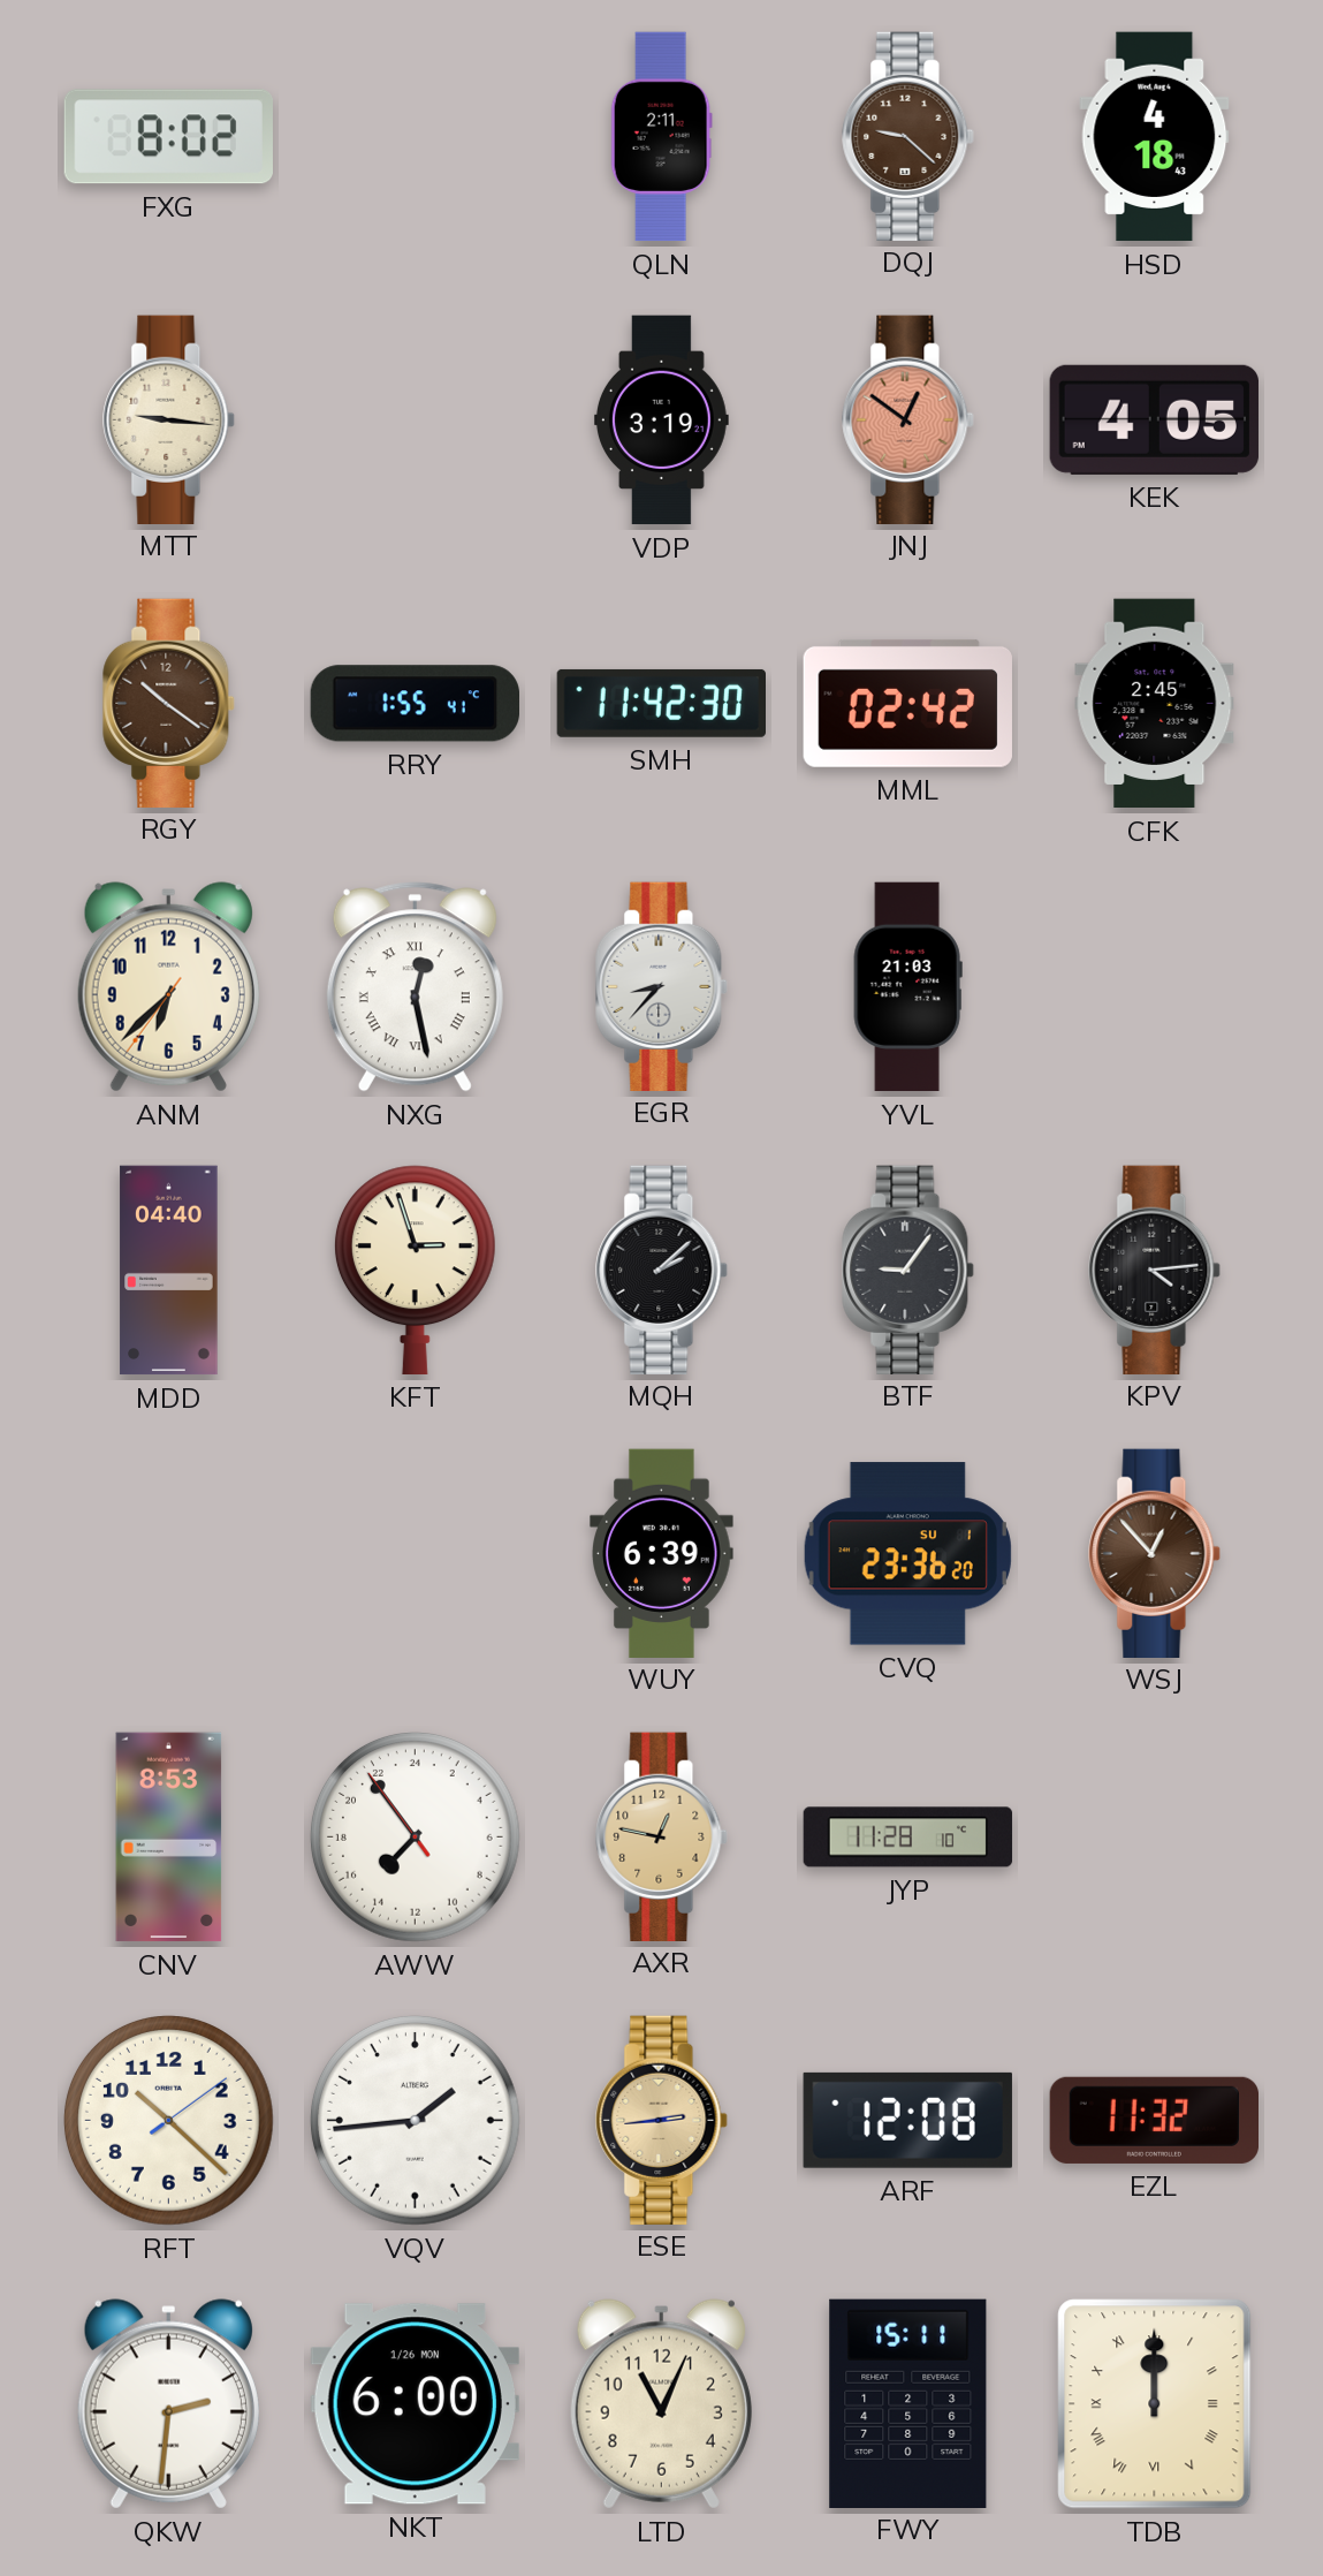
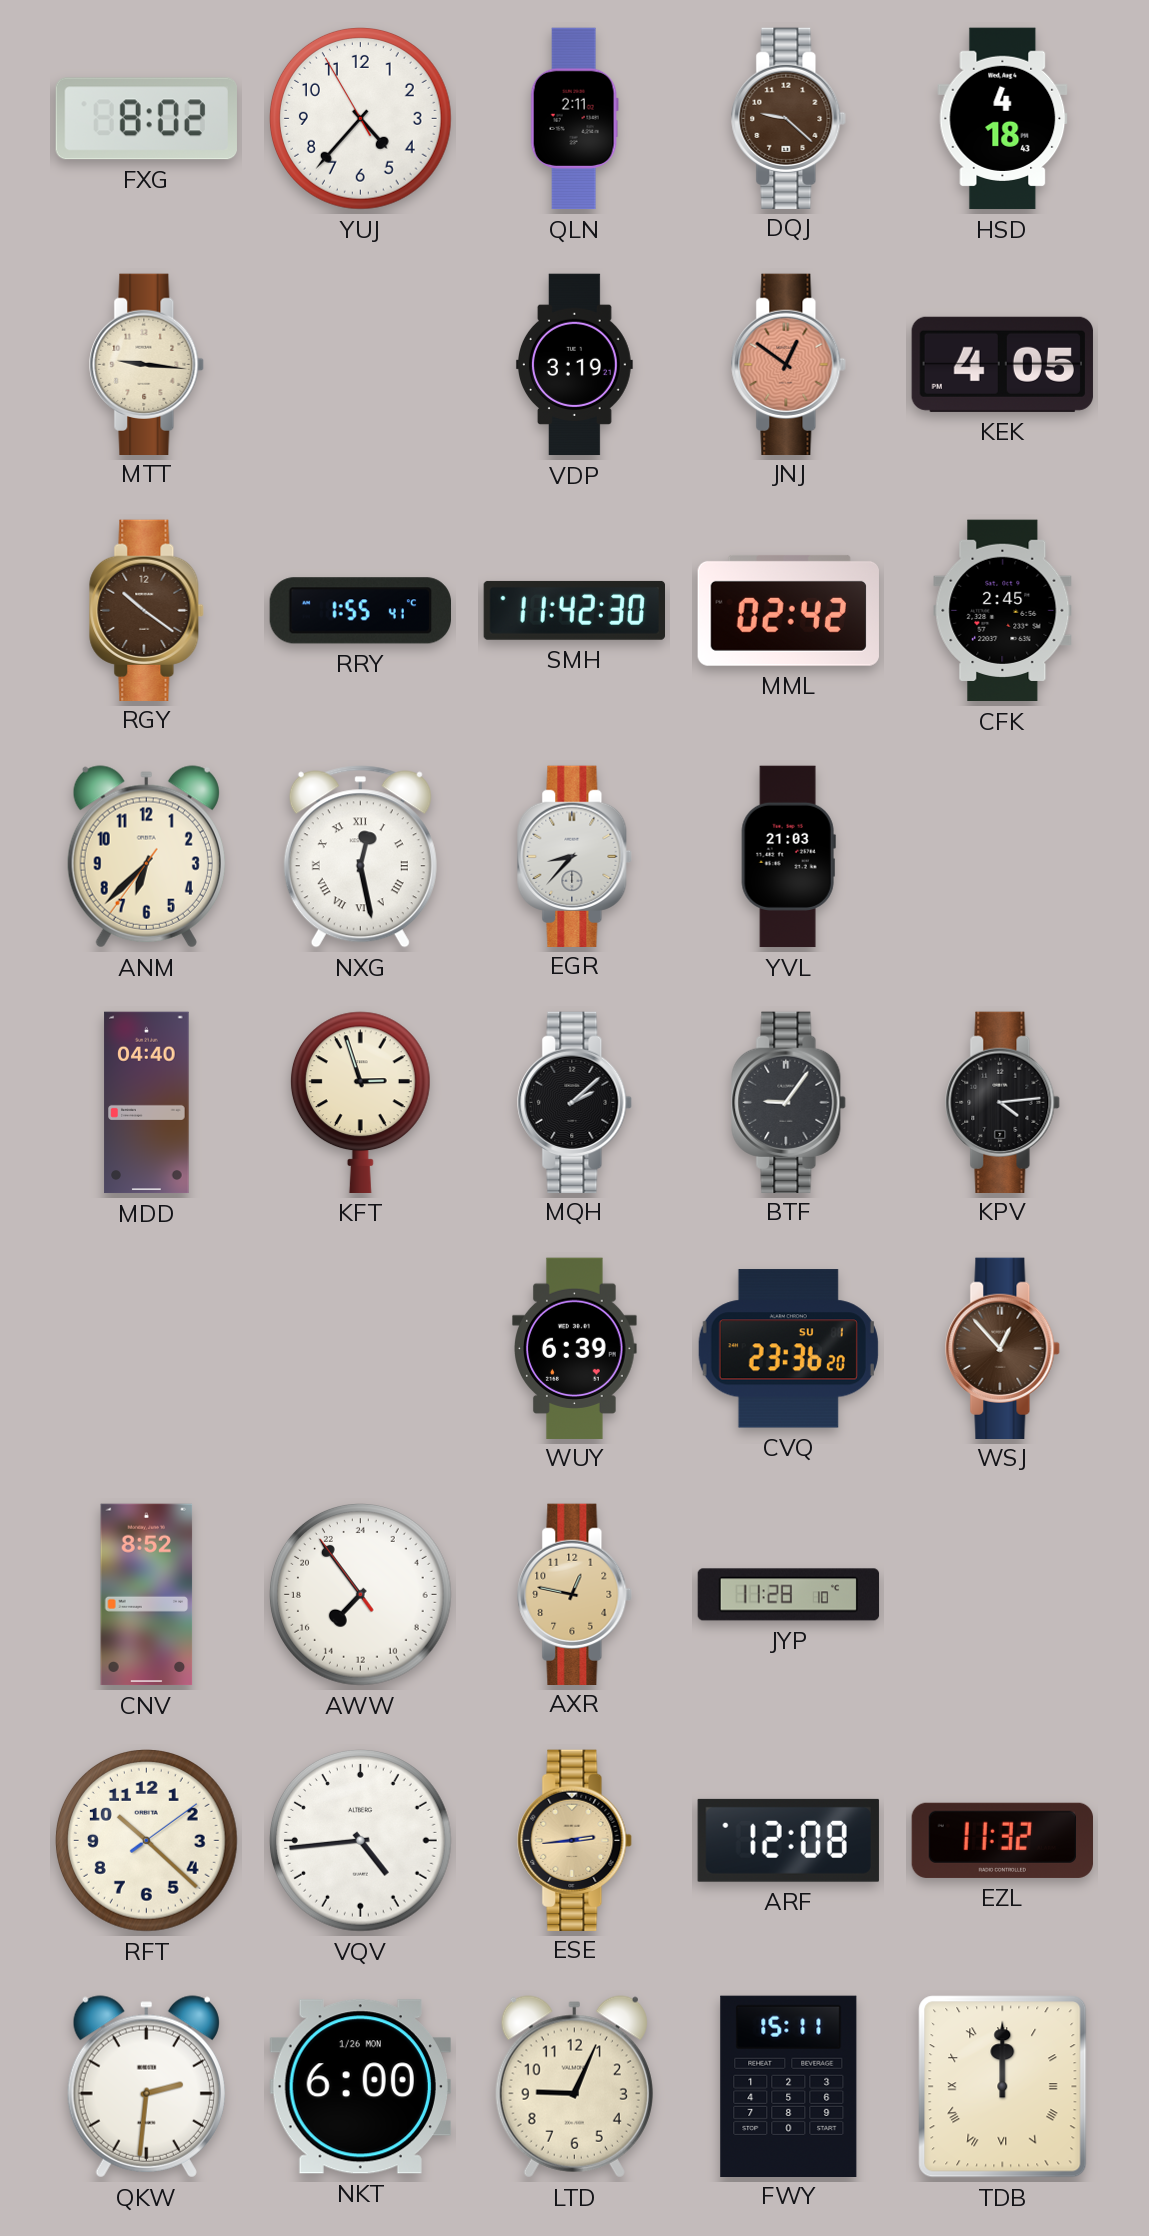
YUJ: none -> 4:36 (361, 119)
CNV: 8:53 -> 8:52 (147, 1595)
VQV: 1:44 -> 4:44 (361, 1841)
LTD: 11:04 -> 9:04 (574, 2087)
